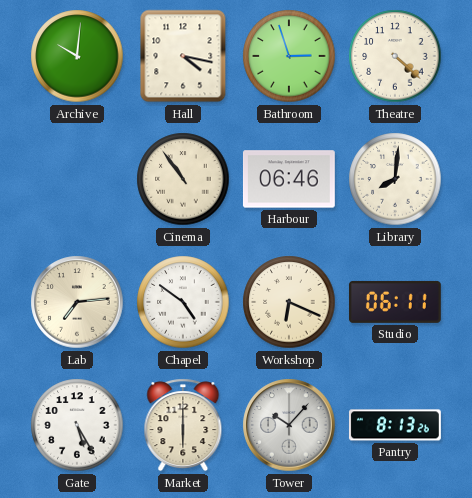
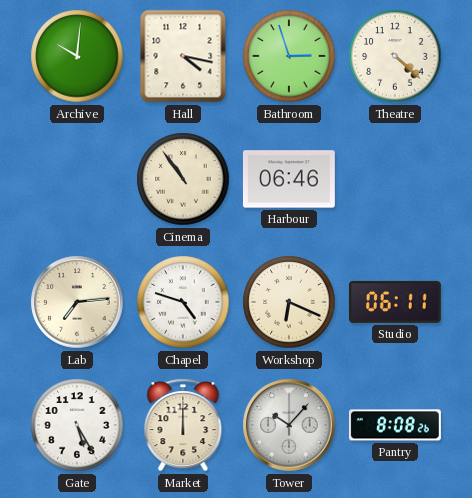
Library: 8:01 -> none (395, 179)
Chapel: 4:51 -> 4:48 (183, 302)
Market: 6:00 -> 12:00 (183, 425)
Pantry: 8:13 -> 8:08 (395, 425)
